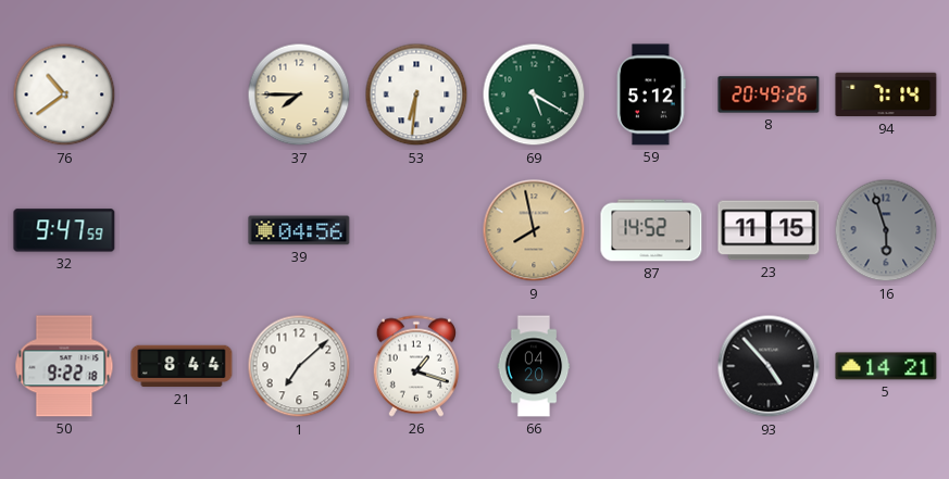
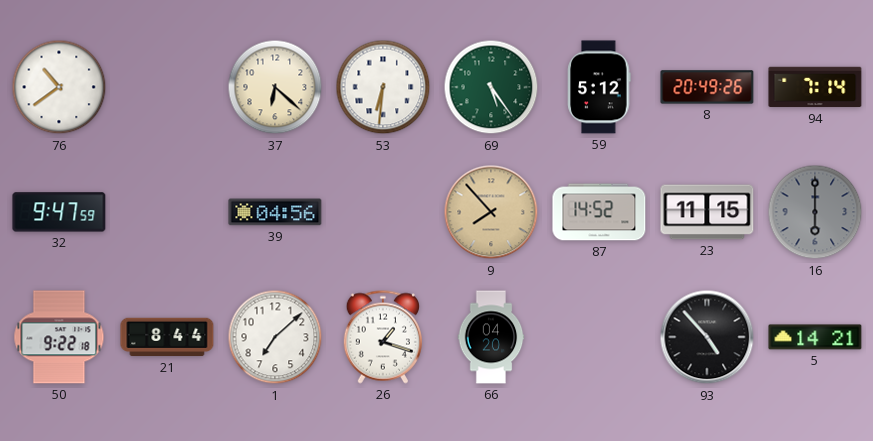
37: 7:45 -> 6:22 (275, 87)
69: 5:20 -> 5:24 (491, 87)
9: 7:58 -> 7:53 (491, 212)
16: 5:57 -> 6:00 (815, 212)
